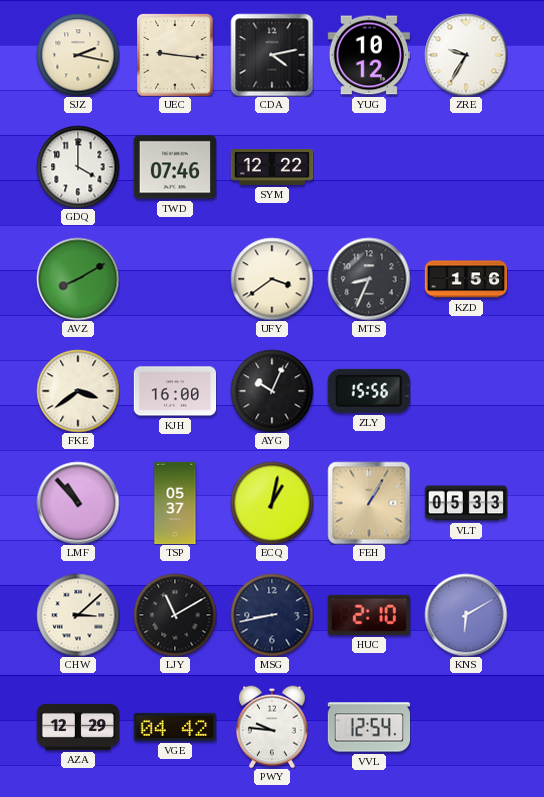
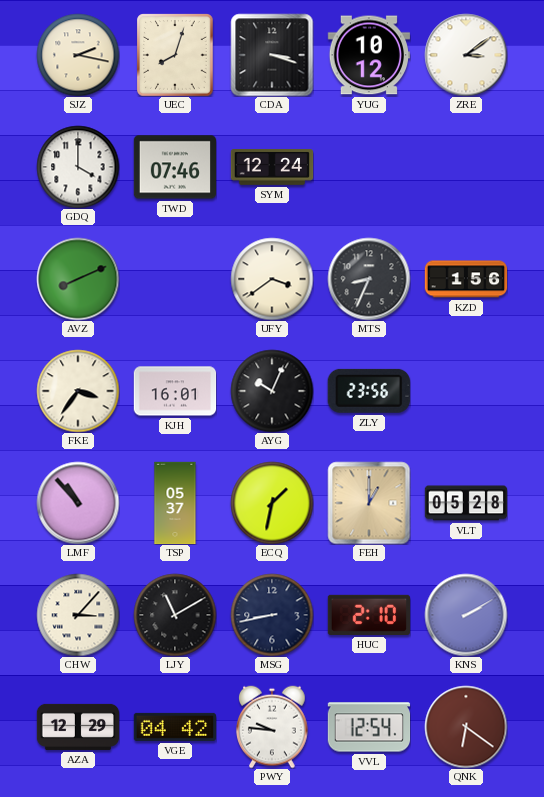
UEC: 9:16 -> 8:03 (175, 55)
CDA: 4:13 -> 3:18 (272, 55)
ZRE: 9:35 -> 3:09 (466, 55)
SYM: 12:22 -> 12:24 (272, 168)
AVZ: 8:10 -> 8:11 (78, 279)
FKE: 3:39 -> 3:36 (78, 391)
KJH: 16:00 -> 16:01 (175, 391)
ZLY: 15:56 -> 23:56 (369, 391)
ECQ: 1:02 -> 1:32 (272, 503)
FEH: 1:05 -> 1:00 (369, 503)
VLT: 05:33 -> 05:28 (466, 503)
CHW: 3:08 -> 3:07 (78, 615)
KNS: 6:10 -> 2:10 (466, 615)
QNK: none -> 6:21 (466, 727)
